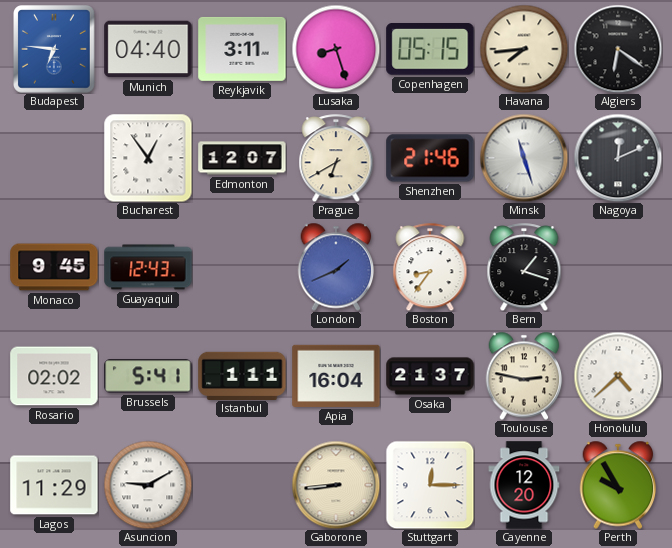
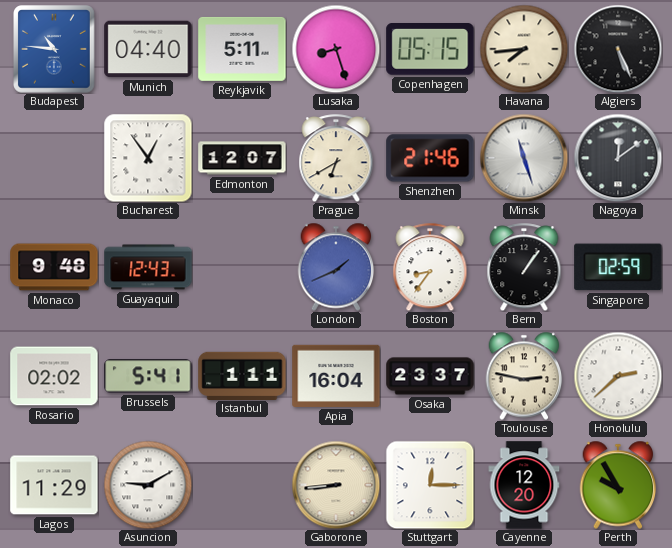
Budapest: 6:46 -> 10:46 (55, 50)
Reykjavik: 3:11 -> 5:11 (242, 49)
Algiers: 6:21 -> 5:26 (618, 49)
Nagoya: 12:11 -> 12:09 (618, 158)
Monaco: 9:45 -> 9:48 (54, 267)
Bern: 1:18 -> 1:06 (524, 267)
Singapore: none -> 02:59 (618, 267)
Osaka: 21:37 -> 23:37 (430, 376)
Honolulu: 4:38 -> 2:38 (618, 376)
